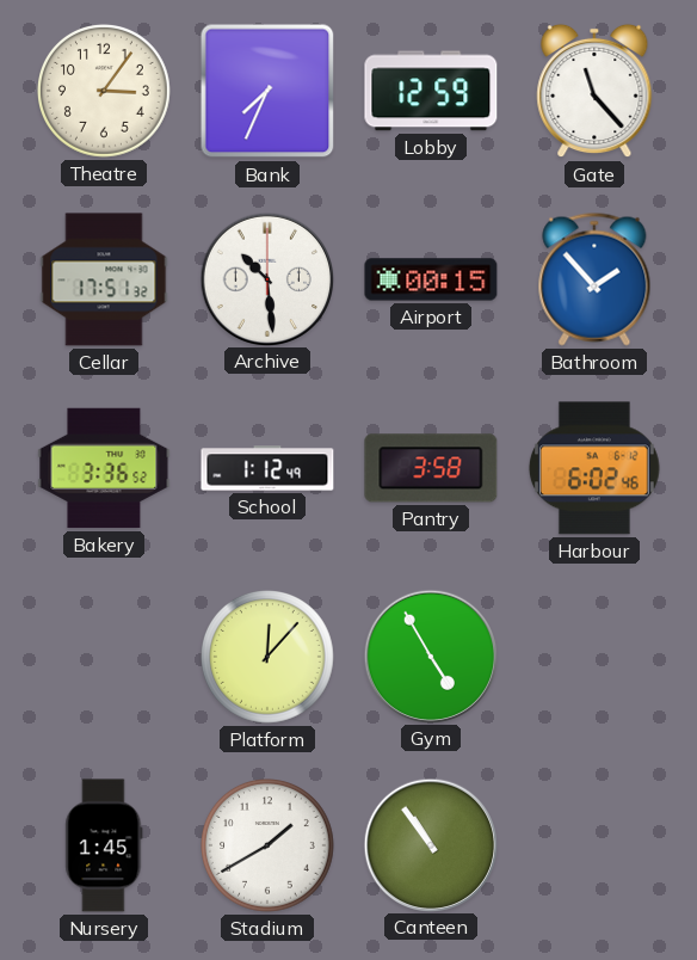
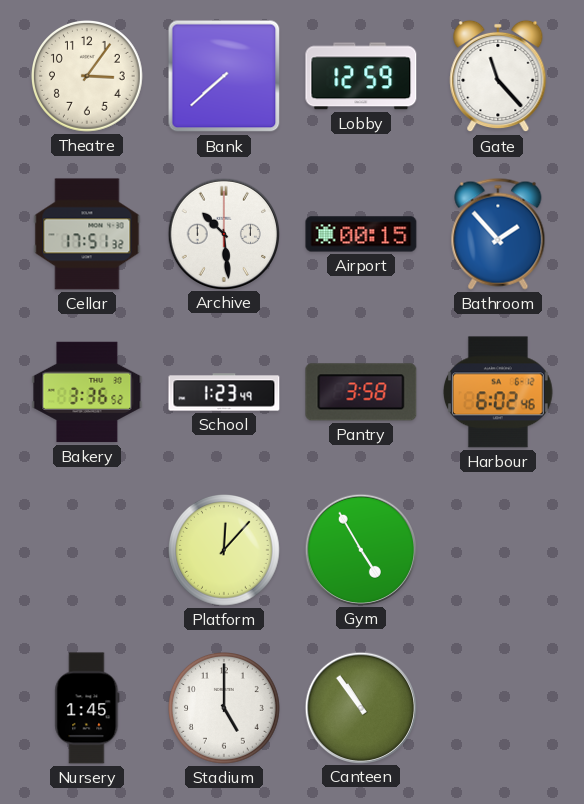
Bank: 7:34 -> 7:38 (224, 76)
School: 1:12 -> 1:23 (224, 392)
Stadium: 1:40 -> 5:00 (225, 709)
